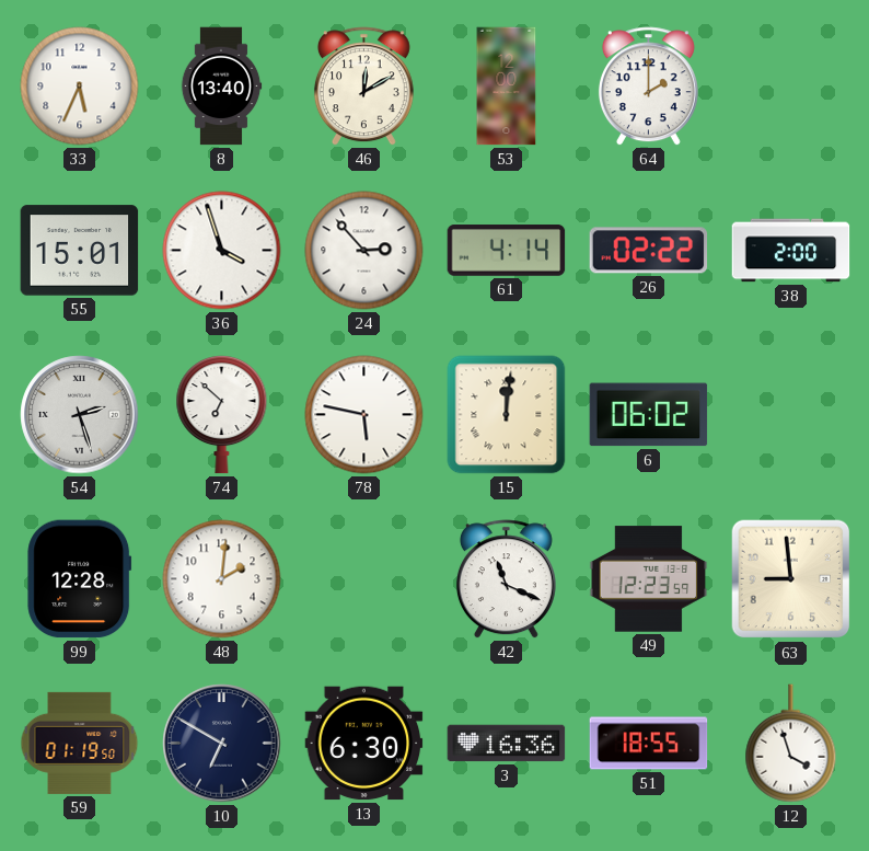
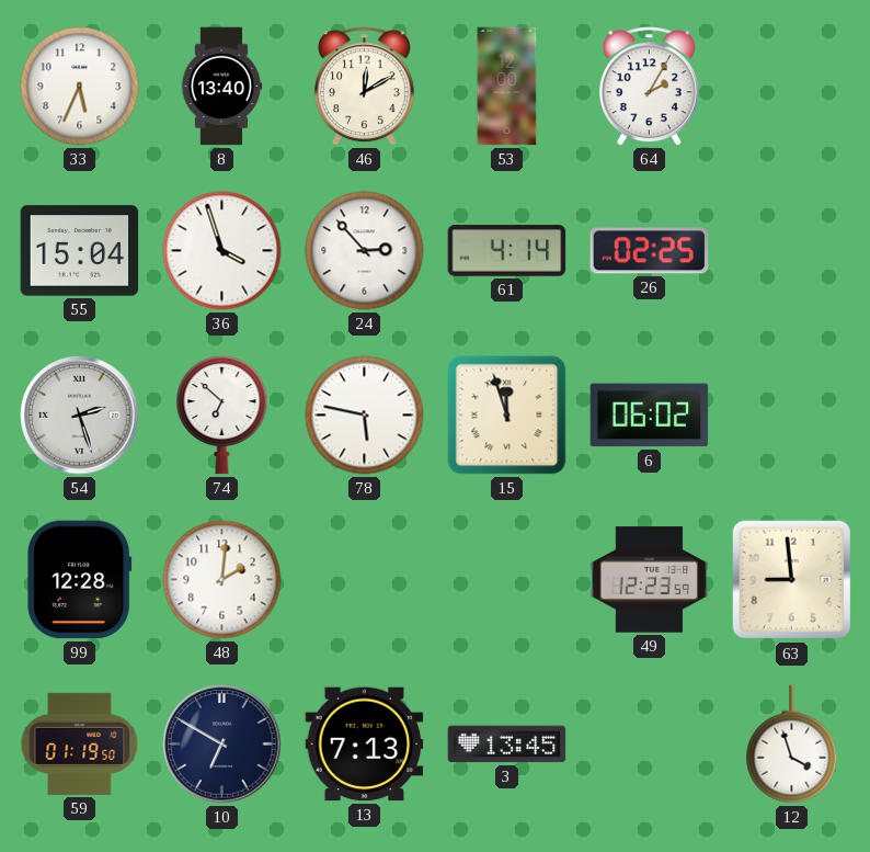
64: 2:00 -> 2:05 (649, 87)
55: 15:01 -> 15:04 (80, 251)
26: 02:22 -> 02:25 (650, 251)
38: 2:00 -> none (791, 251)
15: 12:01 -> 11:57 (507, 416)
42: 11:19 -> none (506, 579)
13: 6:30 -> 7:13 (365, 745)
3: 16:36 -> 13:45 (507, 745)
51: 18:55 -> none (649, 744)
